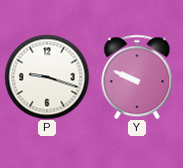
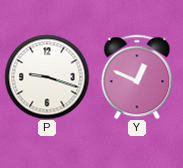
Y: 9:49 -> 12:49 (137, 77)
